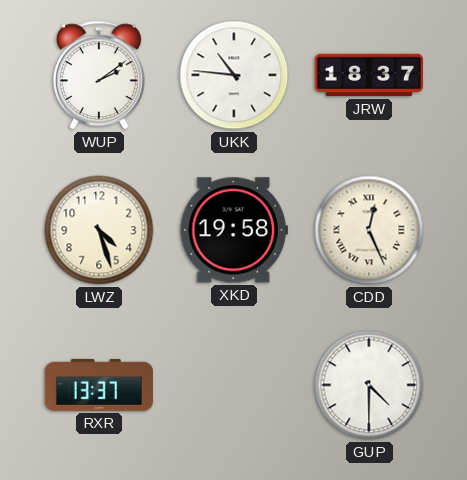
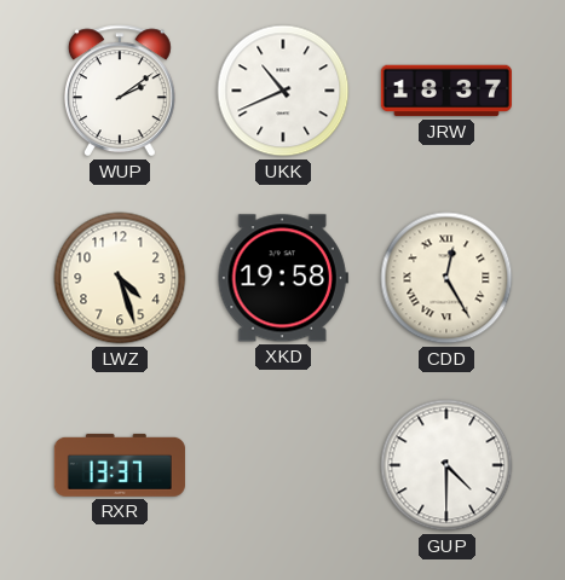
UKK: 10:46 -> 10:41 (283, 91)
CDD: 12:26 -> 12:25 (446, 278)
